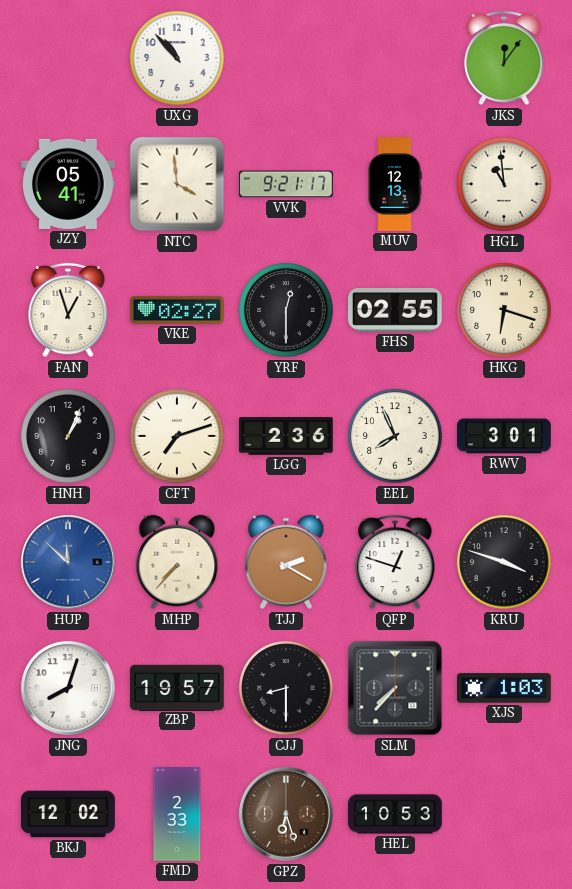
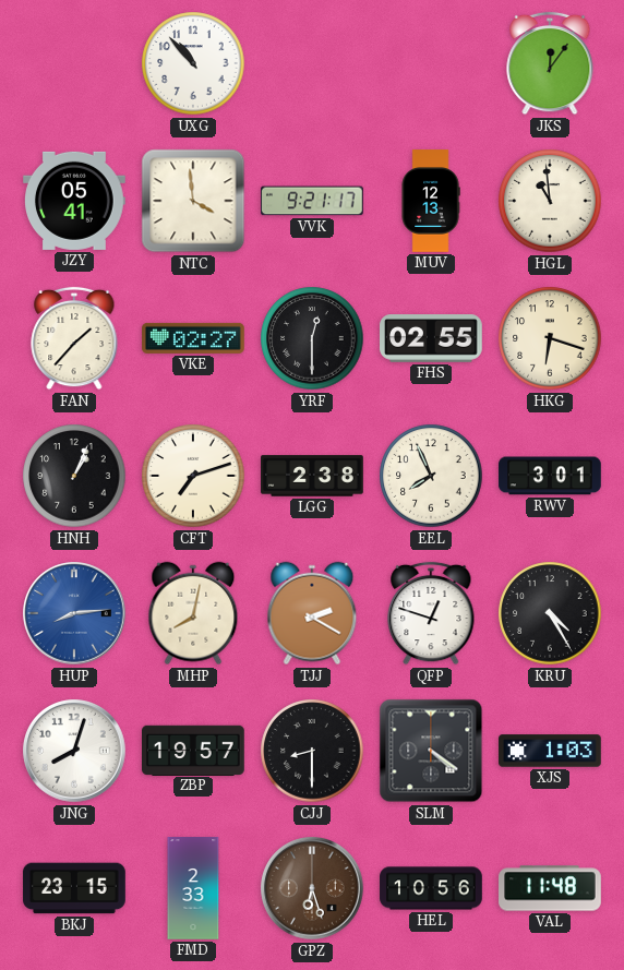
FAN: 12:57 -> 1:37 (74, 338)
LGG: 2:36 -> 2:38 (312, 476)
HUP: 11:52 -> 8:14 (74, 613)
MHP: 7:37 -> 8:02 (193, 613)
KRU: 3:48 -> 4:25 (550, 613)
SLM: 7:37 -> 4:21 (431, 751)
BKJ: 12:02 -> 23:15 (74, 888)
HEL: 10:53 -> 10:56 (431, 888)
VAL: none -> 11:48 (550, 888)
